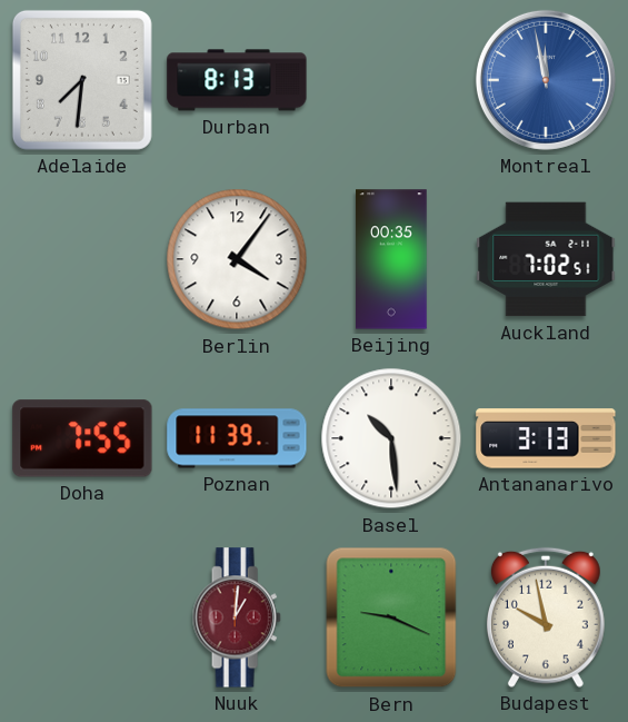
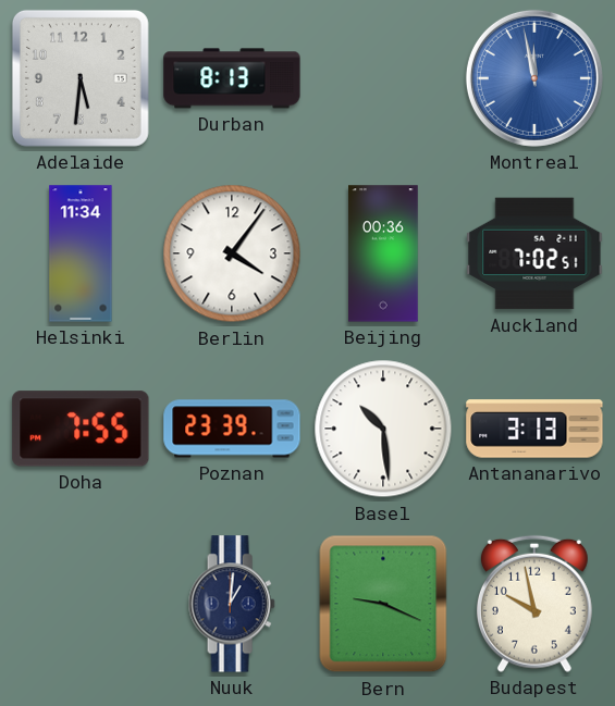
Adelaide: 7:31 -> 5:31 (81, 78)
Helsinki: none -> 11:34 (81, 253)
Beijing: 00:35 -> 00:36 (383, 253)
Poznan: 11:39 -> 23:39 (232, 429)
Nuuk dial: burgundy -> navy (232, 604)
